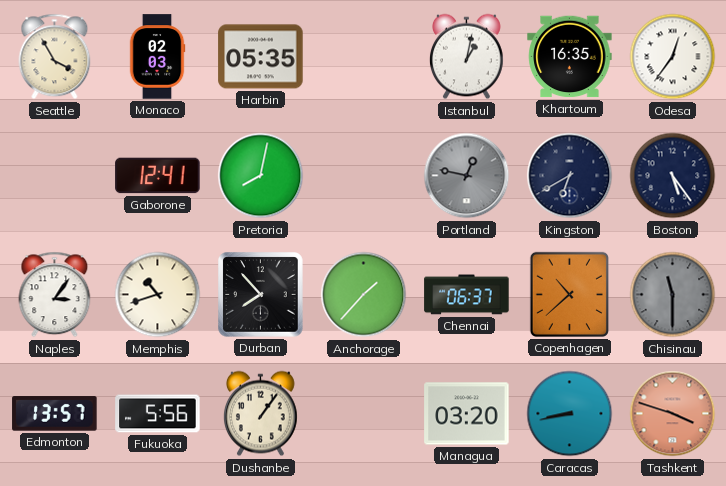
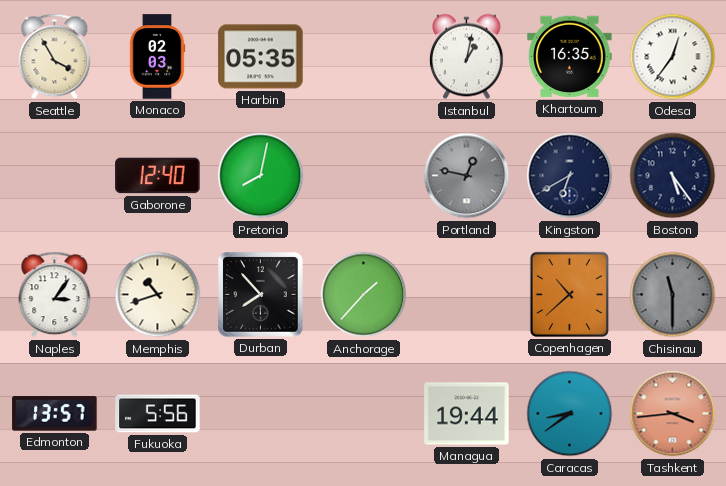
Gaborone: 12:41 -> 12:40 (158, 176)
Chennai: 06:37 -> none (467, 295)
Dushanbe: 1:06 -> none (260, 414)
Managua: 03:20 -> 19:44 (467, 414)
Caracas: 8:43 -> 8:39 (570, 414)
Tashkent: 3:48 -> 3:44 (673, 414)
